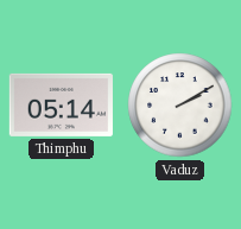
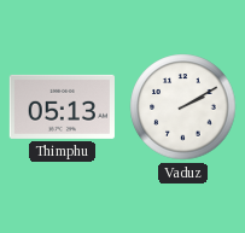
Thimphu: 05:14 -> 05:13 (62, 106)
